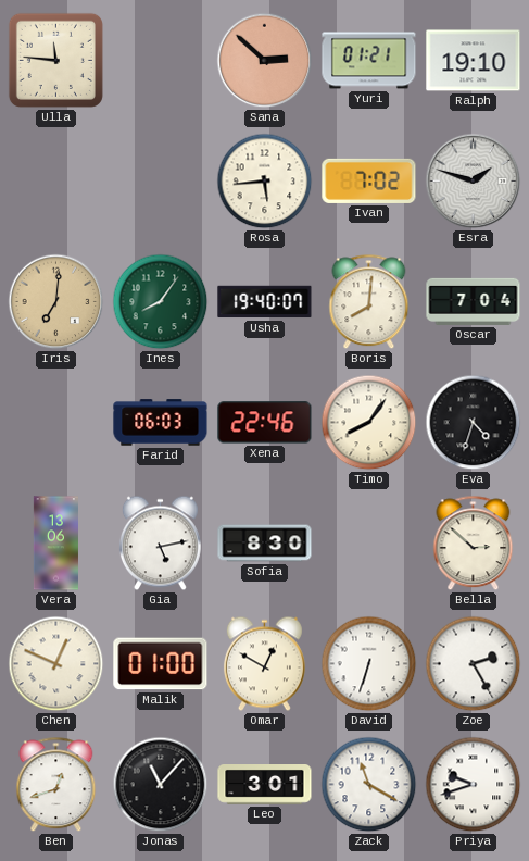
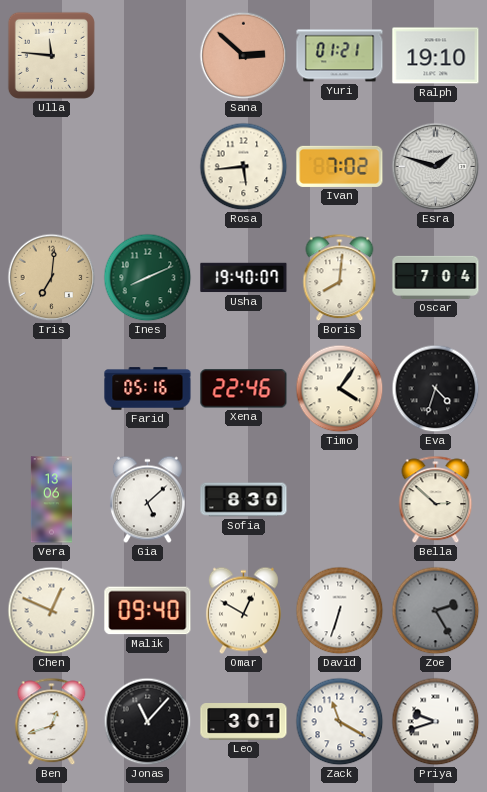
Ines: 8:06 -> 8:11 (148, 278)
Farid: 06:03 -> 05:16 (148, 389)
Timo: 8:06 -> 4:06 (340, 389)
Gia: 5:13 -> 5:08 (147, 500)
Malik: 01:00 -> 09:40 (148, 611)
Zoe dial: white -> grey (436, 611)
